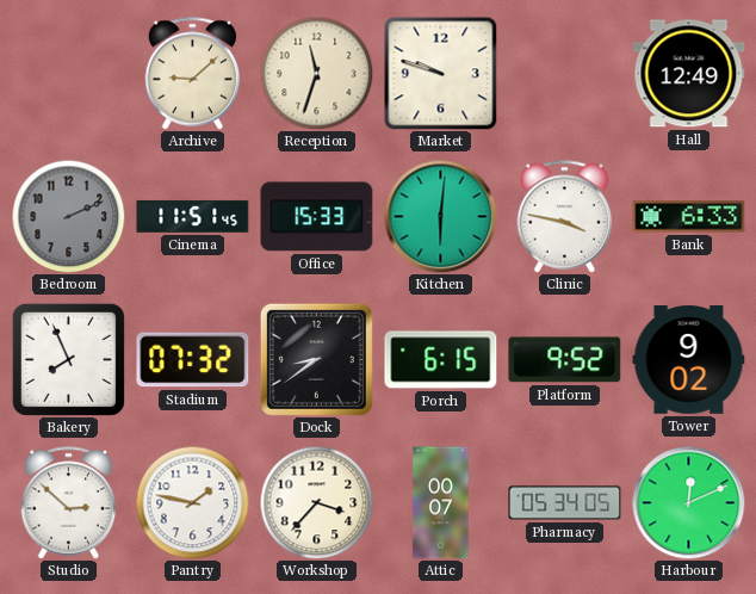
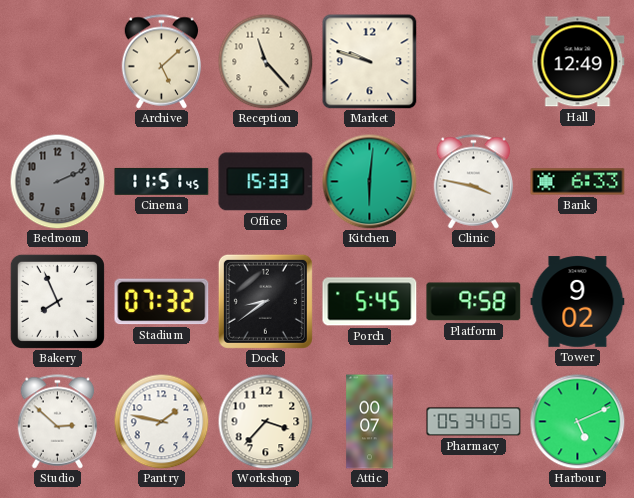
Archive: 9:08 -> 5:08 (162, 62)
Reception: 11:33 -> 11:23 (265, 61)
Porch: 6:15 -> 5:45 (370, 302)
Platform: 9:52 -> 9:58 (474, 302)
Harbour: 12:11 -> 5:11 (577, 421)
